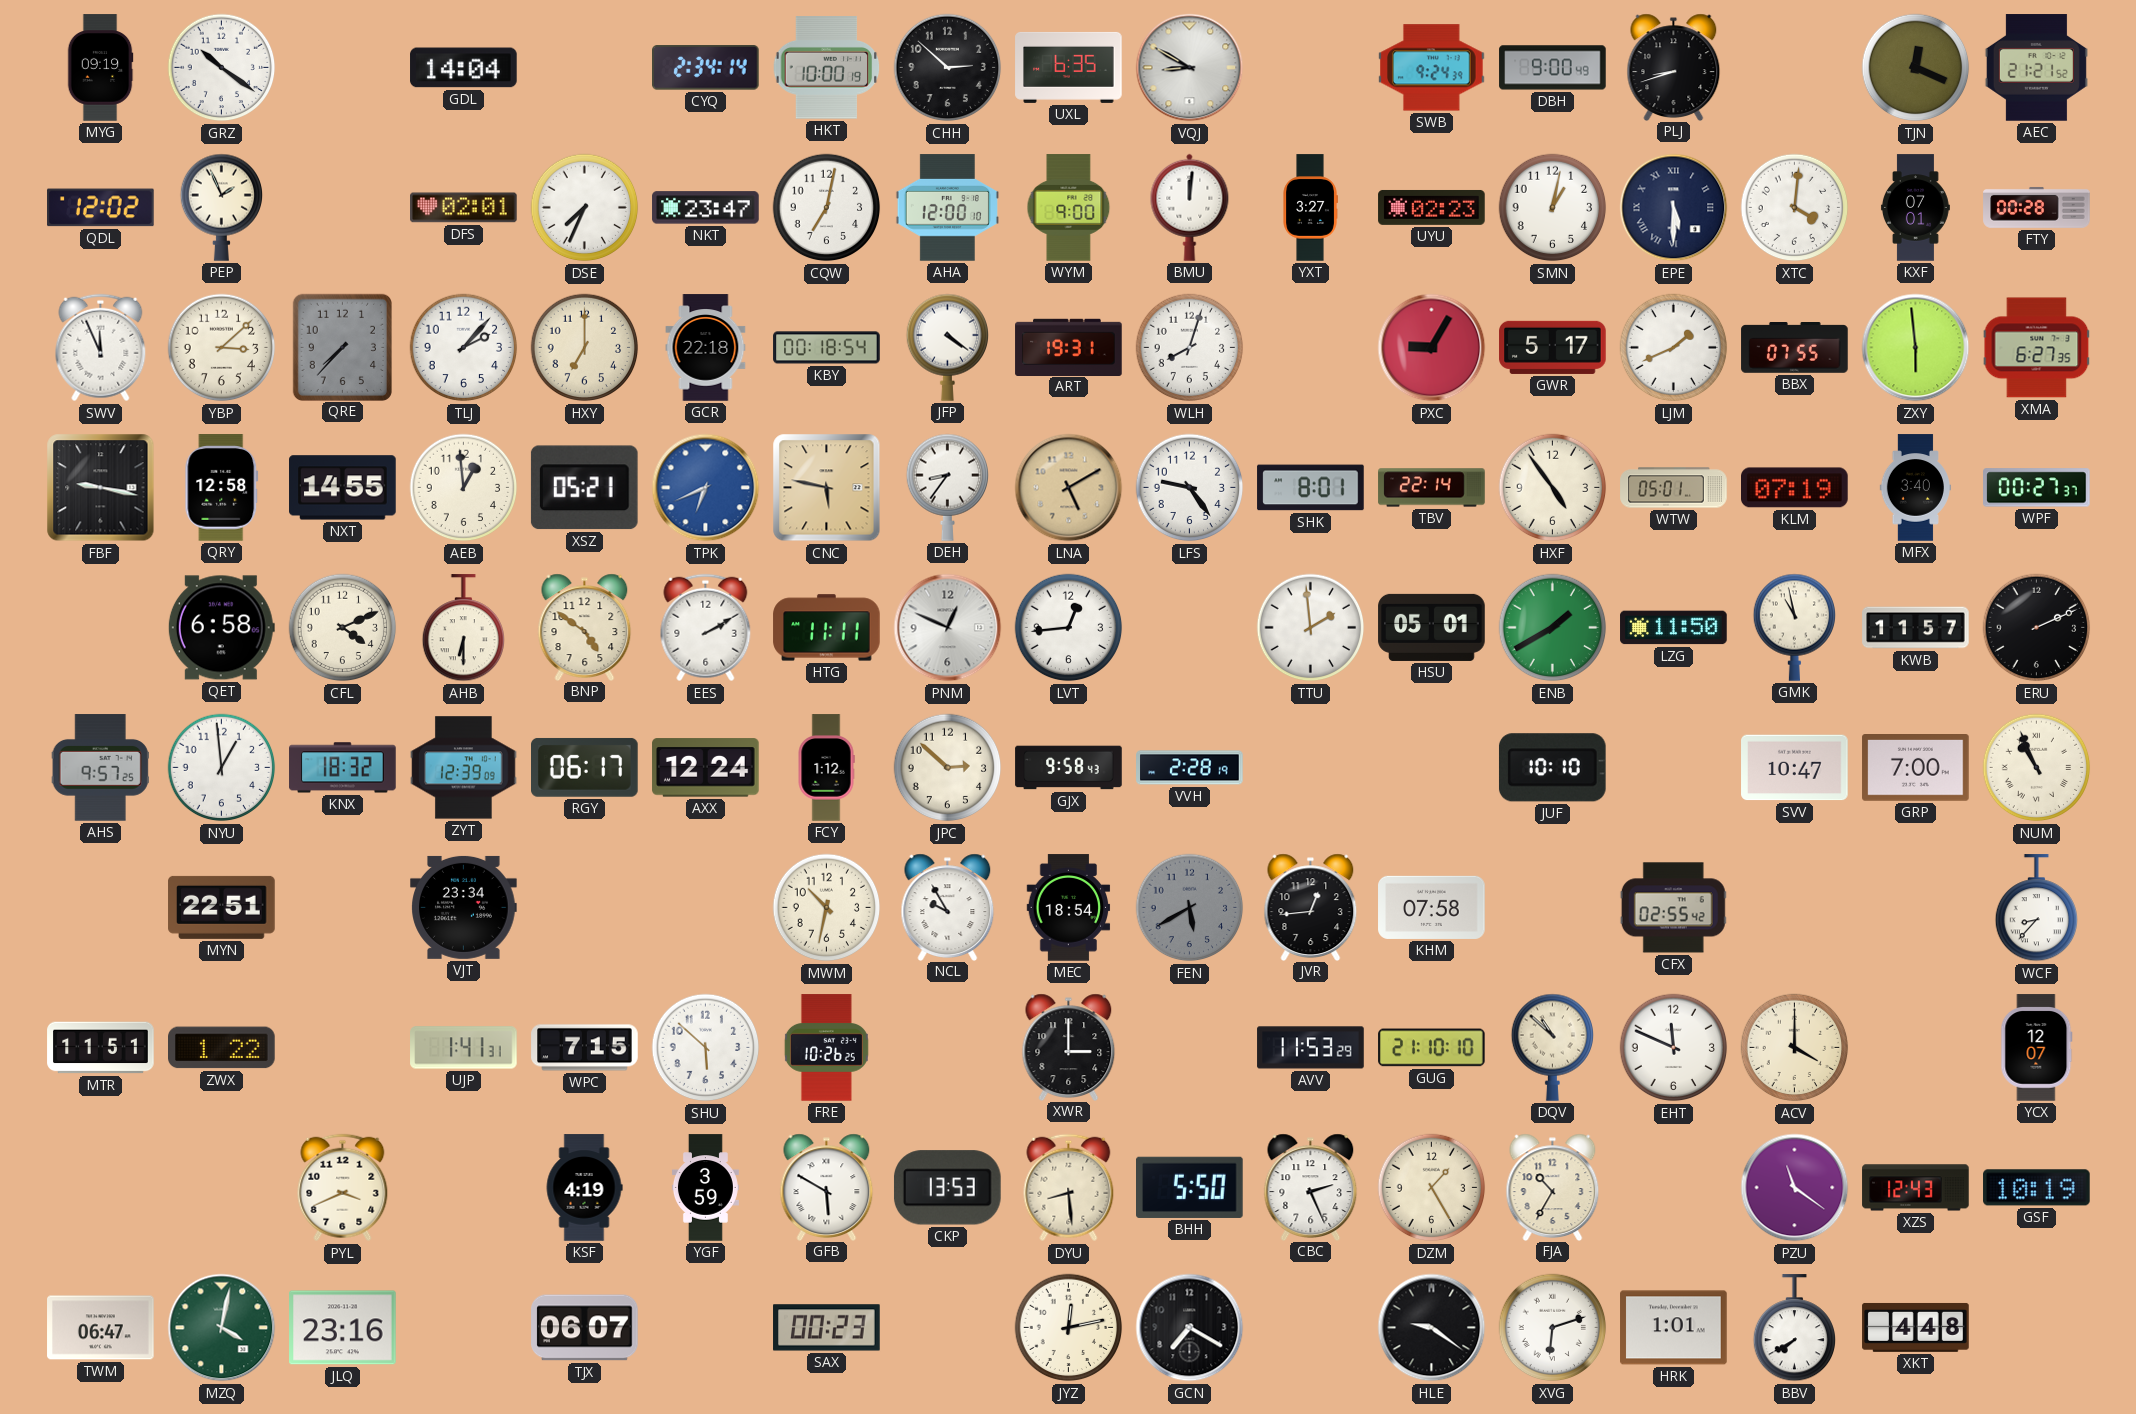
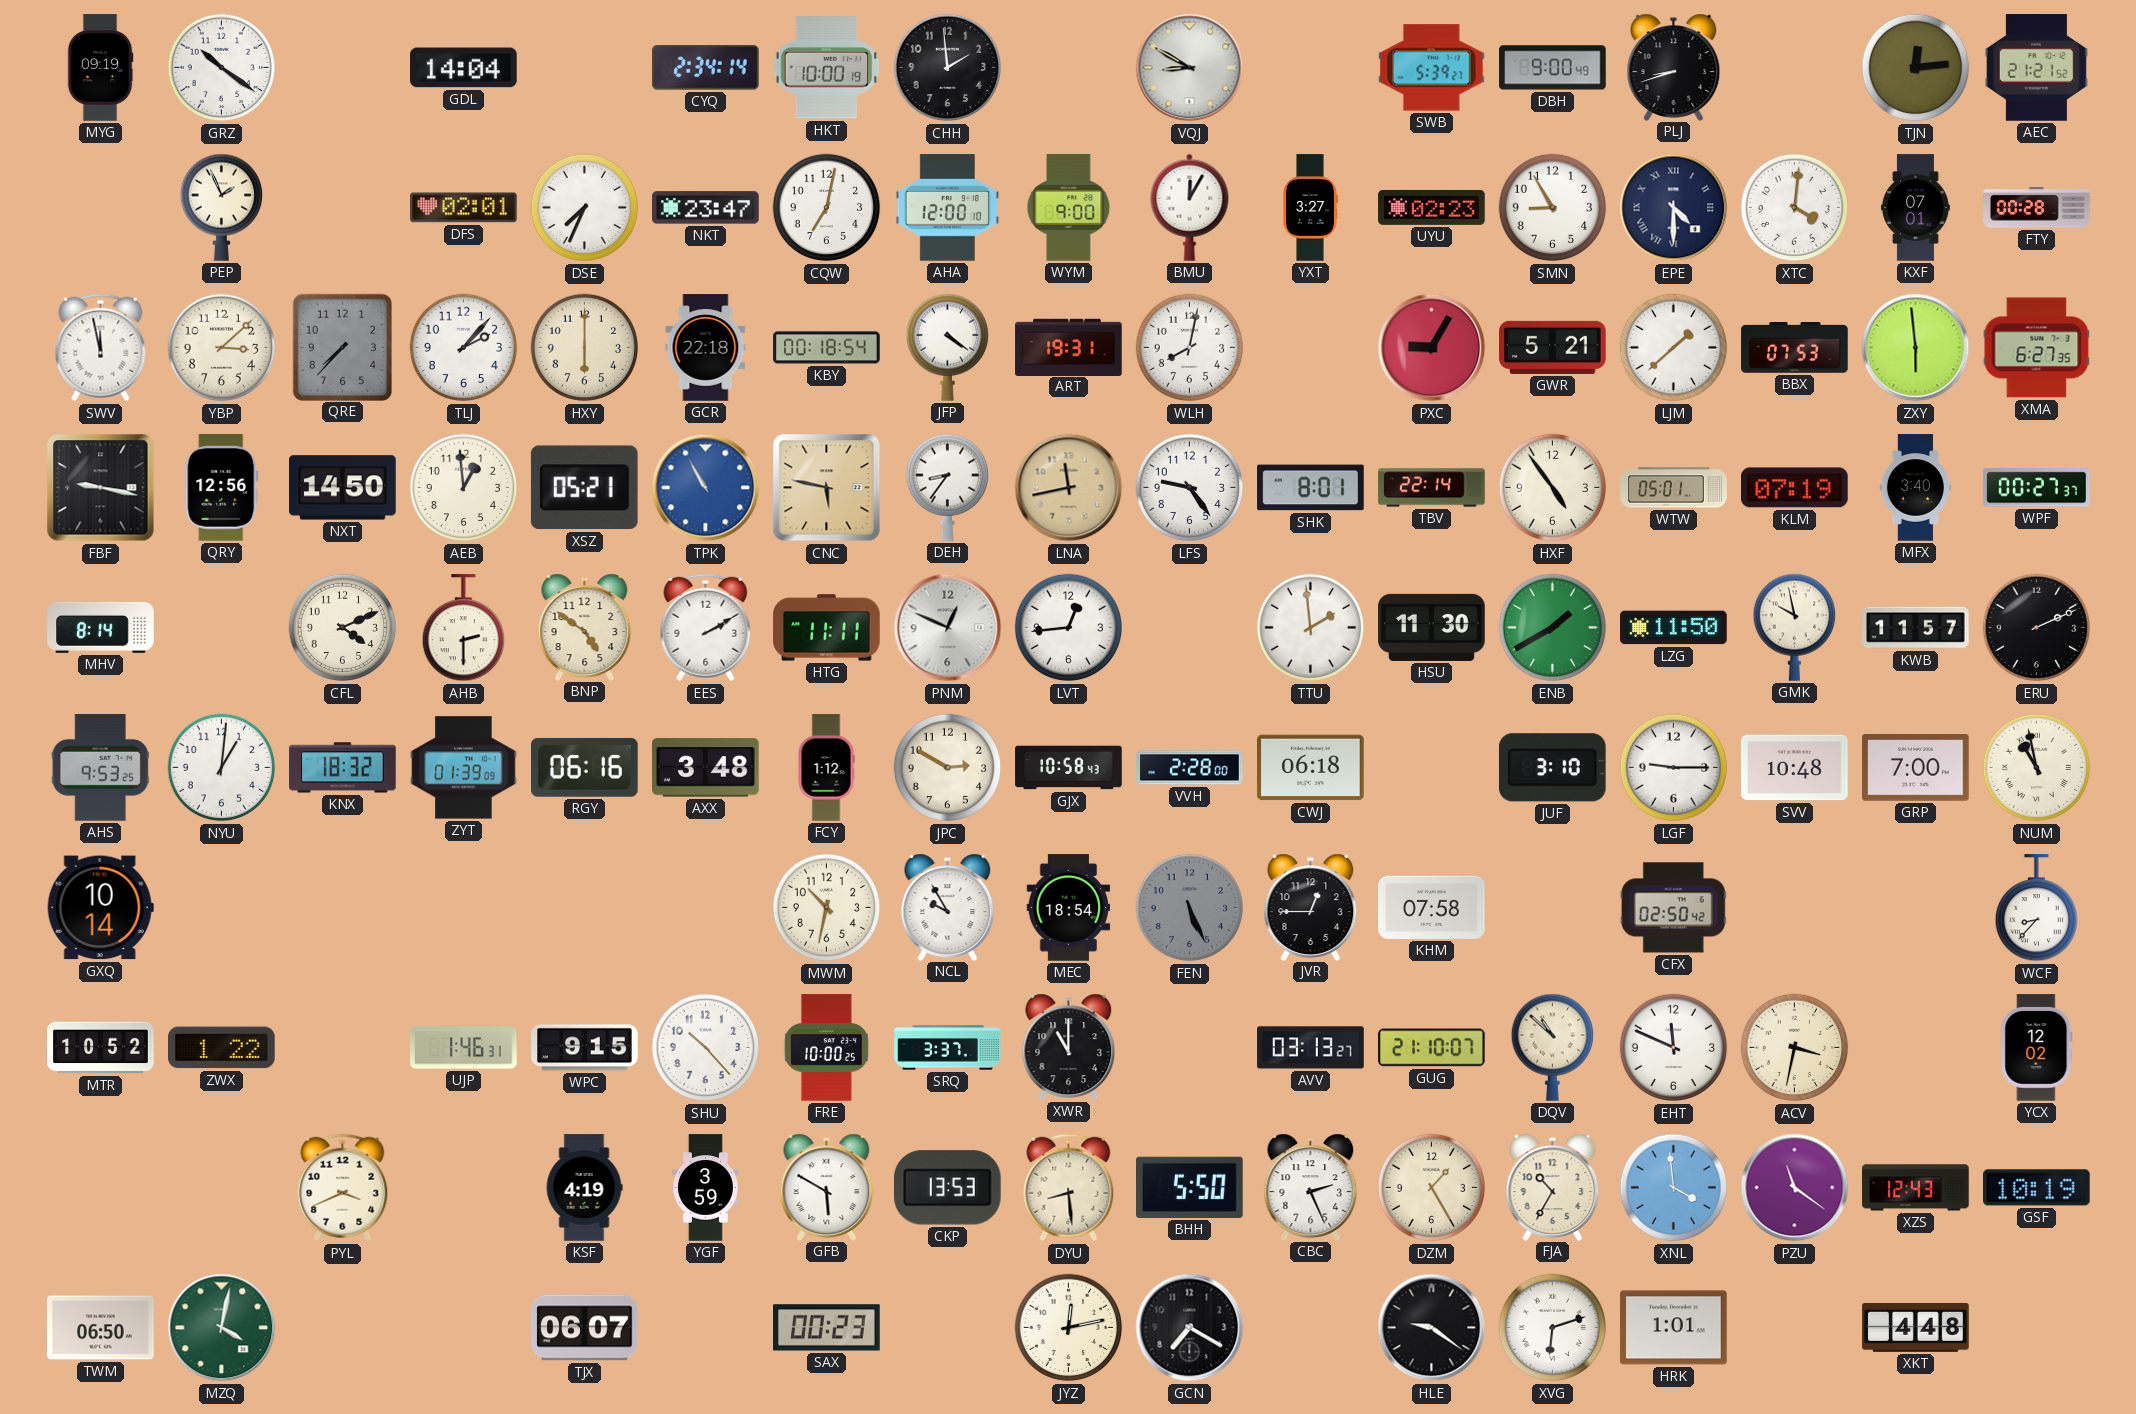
CHH: 2:52 -> 1:59 (948, 68)
UXL: 6:35 -> none (1069, 67)
SWB: 9:24 -> 5:39 (1432, 68)
TJN: 12:19 -> 12:14 (1916, 68)
QDL: 12:02 -> none (101, 208)
BMU: 12:01 -> 12:05 (1190, 207)
SMN: 1:02 -> 8:55 (1553, 208)
EPE: 5:30 -> 4:30 (1674, 208)
SWV: 11:56 -> 11:58 (101, 348)
HXY: 7:00 -> 6:00 (585, 348)
WLH: 8:03 -> 8:02 (1190, 348)
GWR: 5:17 -> 5:21 (1553, 347)
LJM: 1:41 -> 1:38 (1674, 348)
BBX: 07:55 -> 07:53 (1795, 348)
QRY: 12:58 -> 12:56 (222, 488)
NXT: 14:55 -> 14:50 (343, 488)
TPK: 6:41 -> 10:55 (706, 488)
LNA: 5:10 -> 11:43 (1069, 488)
MHV: none -> 8:14 (101, 627)
QET: 6:58 -> none (221, 628)
AHB: 6:30 -> 2:30 (463, 628)
HSU: 05:01 -> 11:30 (1432, 627)
GMK: 10:58 -> 9:58 (1794, 627)
AHS: 9:57 -> 9:53 (100, 768)
NYU: 12:59 -> 1:01 (222, 768)
ZYT: 12:39 -> 01:39 (464, 768)
RGY: 06:17 -> 06:16 (585, 767)
AXX: 12:24 -> 3:48 (706, 768)
JPC: 2:52 -> 2:50 (948, 768)
GJX: 9:58 -> 10:58 (1069, 768)
VVH: 2:28:19 -> 2:28:00 (1190, 768)
CWJ: none -> 06:18 (1311, 768)
JUF: 10:10 -> 3:10 (1552, 768)
LGF: none -> 9:15 (1674, 768)
SVV: 10:47 -> 10:48 (1795, 768)
NUM: 10:56 -> 10:58 (2037, 768)
GXQ: none -> 10:14 (100, 908)
MYN: 22:51 -> none (222, 907)
VJT: 23:34 -> none (464, 907)
FEN: 5:40 -> 5:26 (1190, 908)
JVR: 12:44 -> 12:45 (1311, 907)
CFX: 02:55 -> 02:50 (1673, 908)
MTR: 11:51 -> 10:52 (101, 1048)
UJP: 1:41 -> 1:46 (464, 1048)
WPC: 7:15 -> 9:15 (585, 1048)
SHU: 5:52 -> 10:23 (706, 1048)
FRE: 10:26 -> 10:00 (826, 1048)
SRQ: none -> 3:37 (948, 1048)
XWR: 3:00 -> 11:00 (1069, 1047)
AVV: 11:53 -> 03:13 (1311, 1048)
GUG: 21:10:10 -> 21:10:07 (1432, 1048)
ACV: 4:00 -> 3:32 (1795, 1048)
YCX: 12:07 -> 12:02 (2037, 1048)
XNL: none -> 3:59 (1674, 1188)
TWM: 06:47 -> 06:50 (101, 1328)
JLQ: 23:16 -> none (343, 1328)
BBV: 7:40 -> none (1794, 1328)
